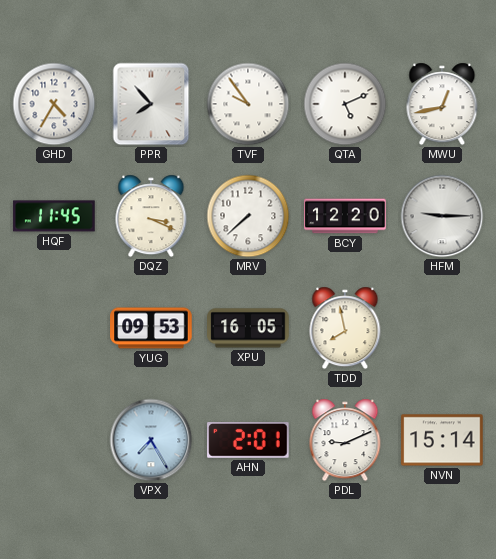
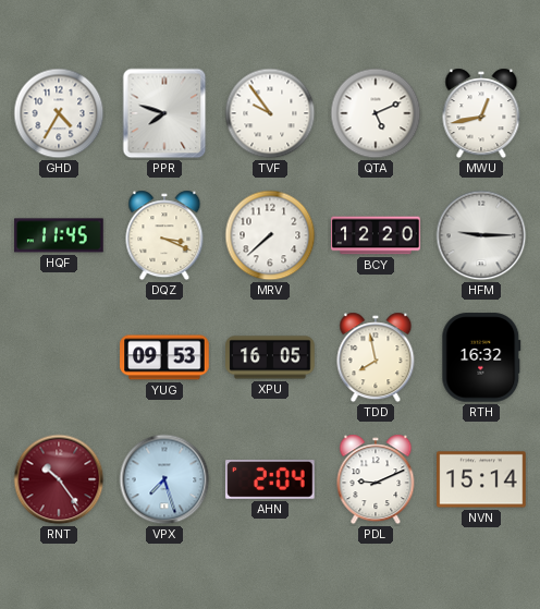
PPR: 7:53 -> 7:48 (164, 113)
RTH: none -> 16:32 (481, 357)
RNT: none -> 10:24 (59, 479)
VPX: 7:25 -> 7:27 (164, 479)
AHN: 2:01 -> 2:04 (270, 480)
